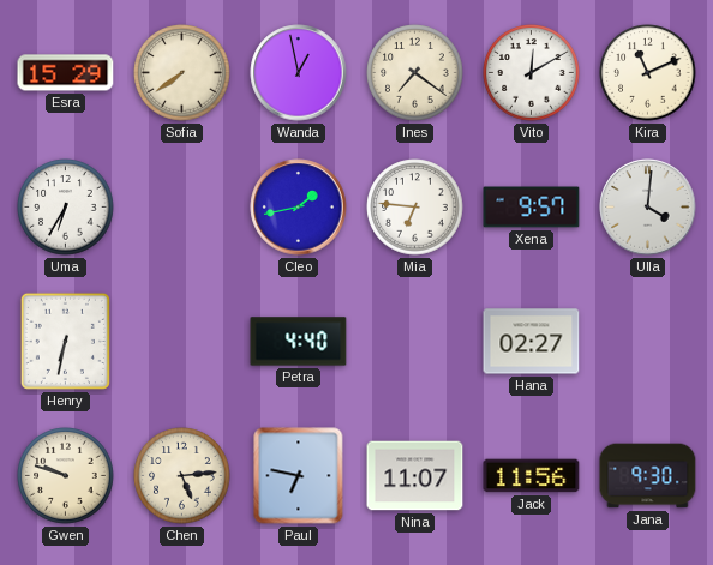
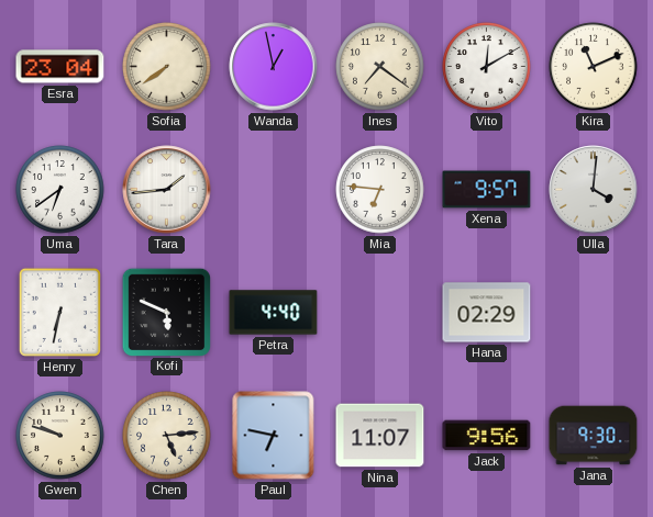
Esra: 15:29 -> 23:04 (60, 67)
Uma: 6:35 -> 6:39 (60, 190)
Tara: none -> 1:44 (167, 190)
Cleo: 1:43 -> none (299, 208)
Kofi: none -> 5:49 (166, 312)
Hana: 02:27 -> 02:29 (487, 313)
Jack: 11:56 -> 9:56 (487, 436)
